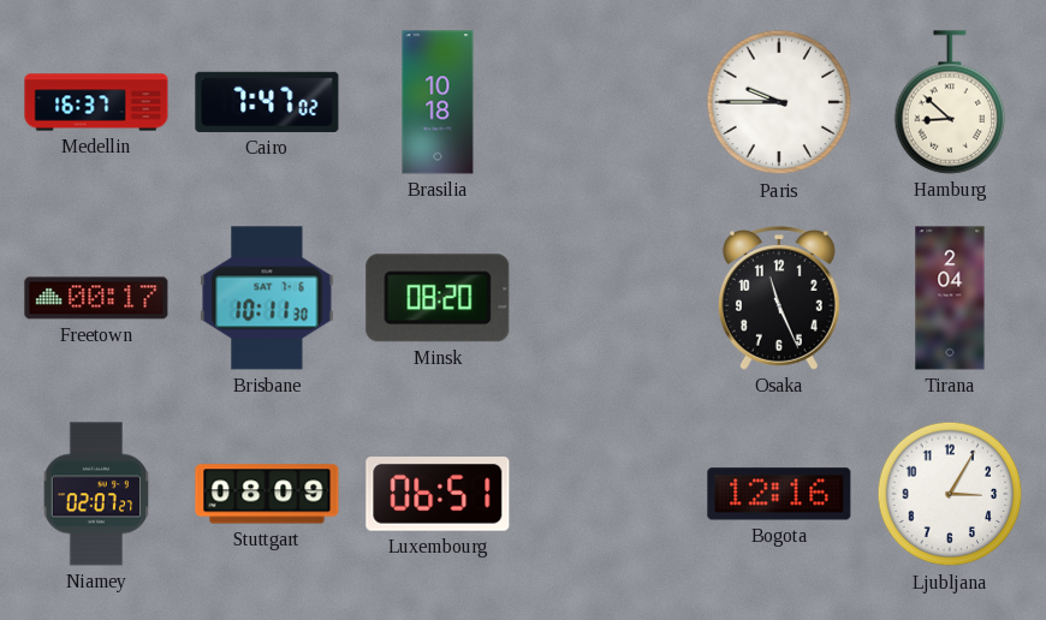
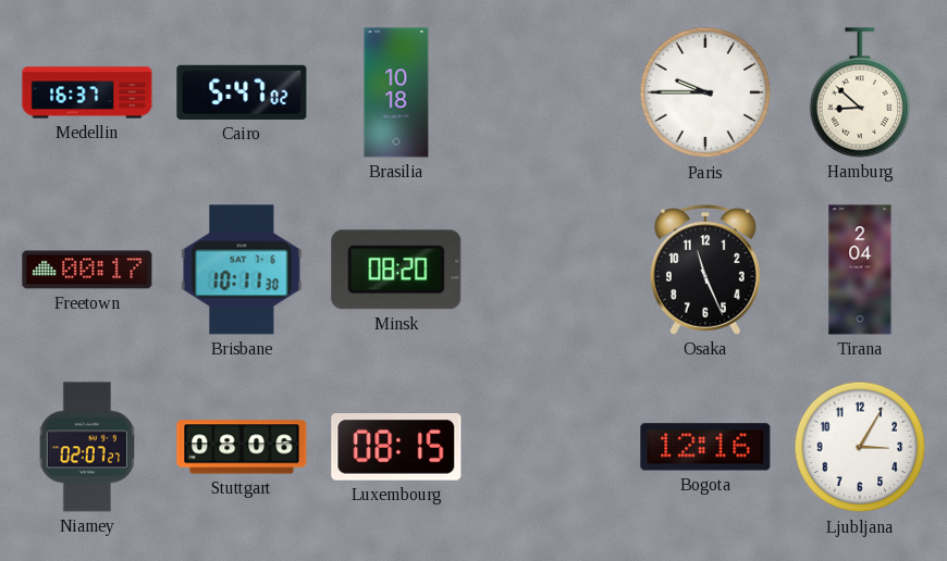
Cairo: 7:47 -> 5:47 (242, 92)
Stuttgart: 08:09 -> 08:06 (242, 447)
Luxembourg: 06:51 -> 08:15 (396, 448)
